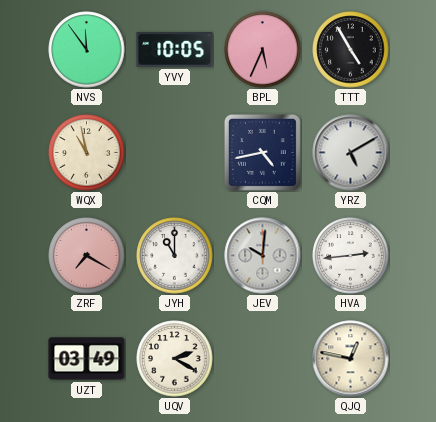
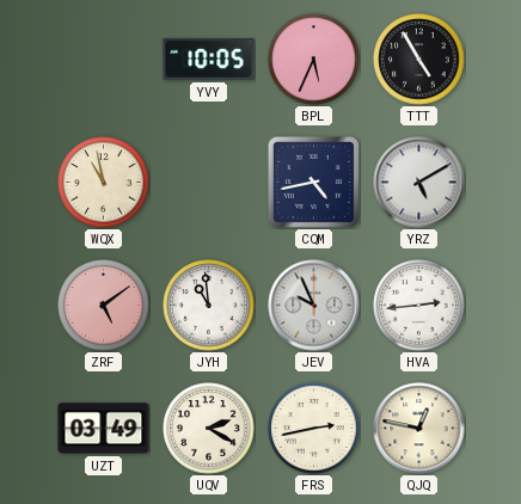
NVS: 11:54 -> none (87, 50)
ZRF: 7:20 -> 5:09 (104, 306)
JYH: 11:00 -> 10:59 (209, 306)
JEV: 10:01 -> 9:56 (314, 306)
FRS: none -> 2:43 (314, 429)
